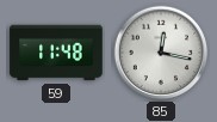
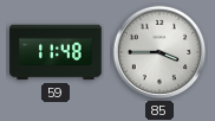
85: 12:17 -> 3:45 (159, 52)
